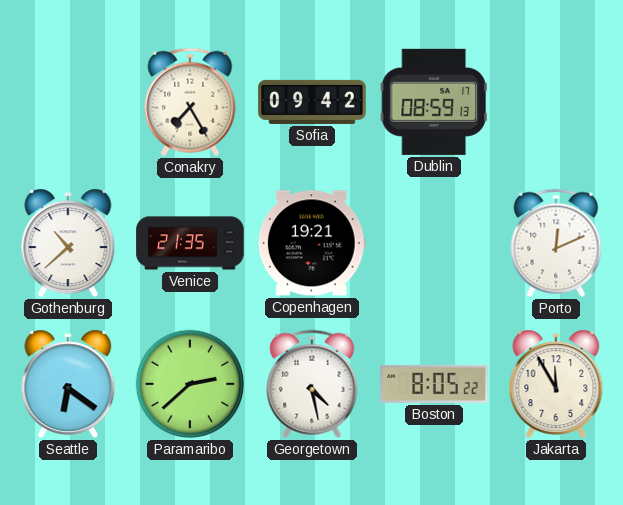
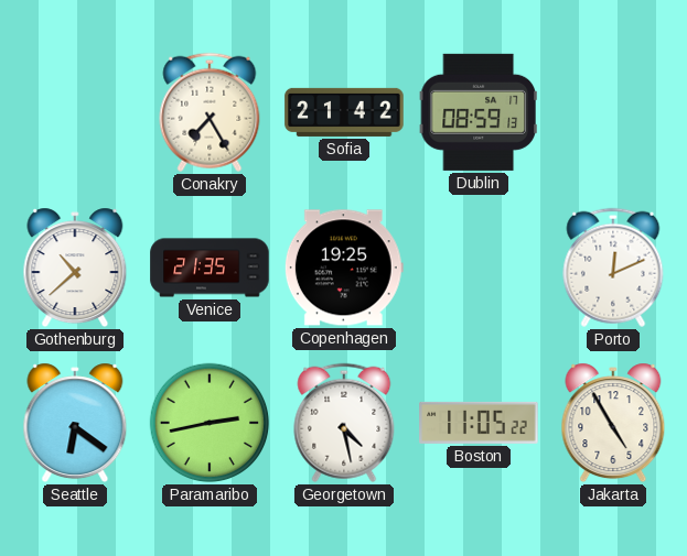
Sofia: 09:42 -> 21:42 (344, 112)
Copenhagen: 19:21 -> 19:25 (344, 268)
Paramaribo: 2:38 -> 2:43 (210, 423)
Boston: 8:05 -> 11:05 (479, 423)
Jakarta: 11:55 -> 4:55 (613, 423)
